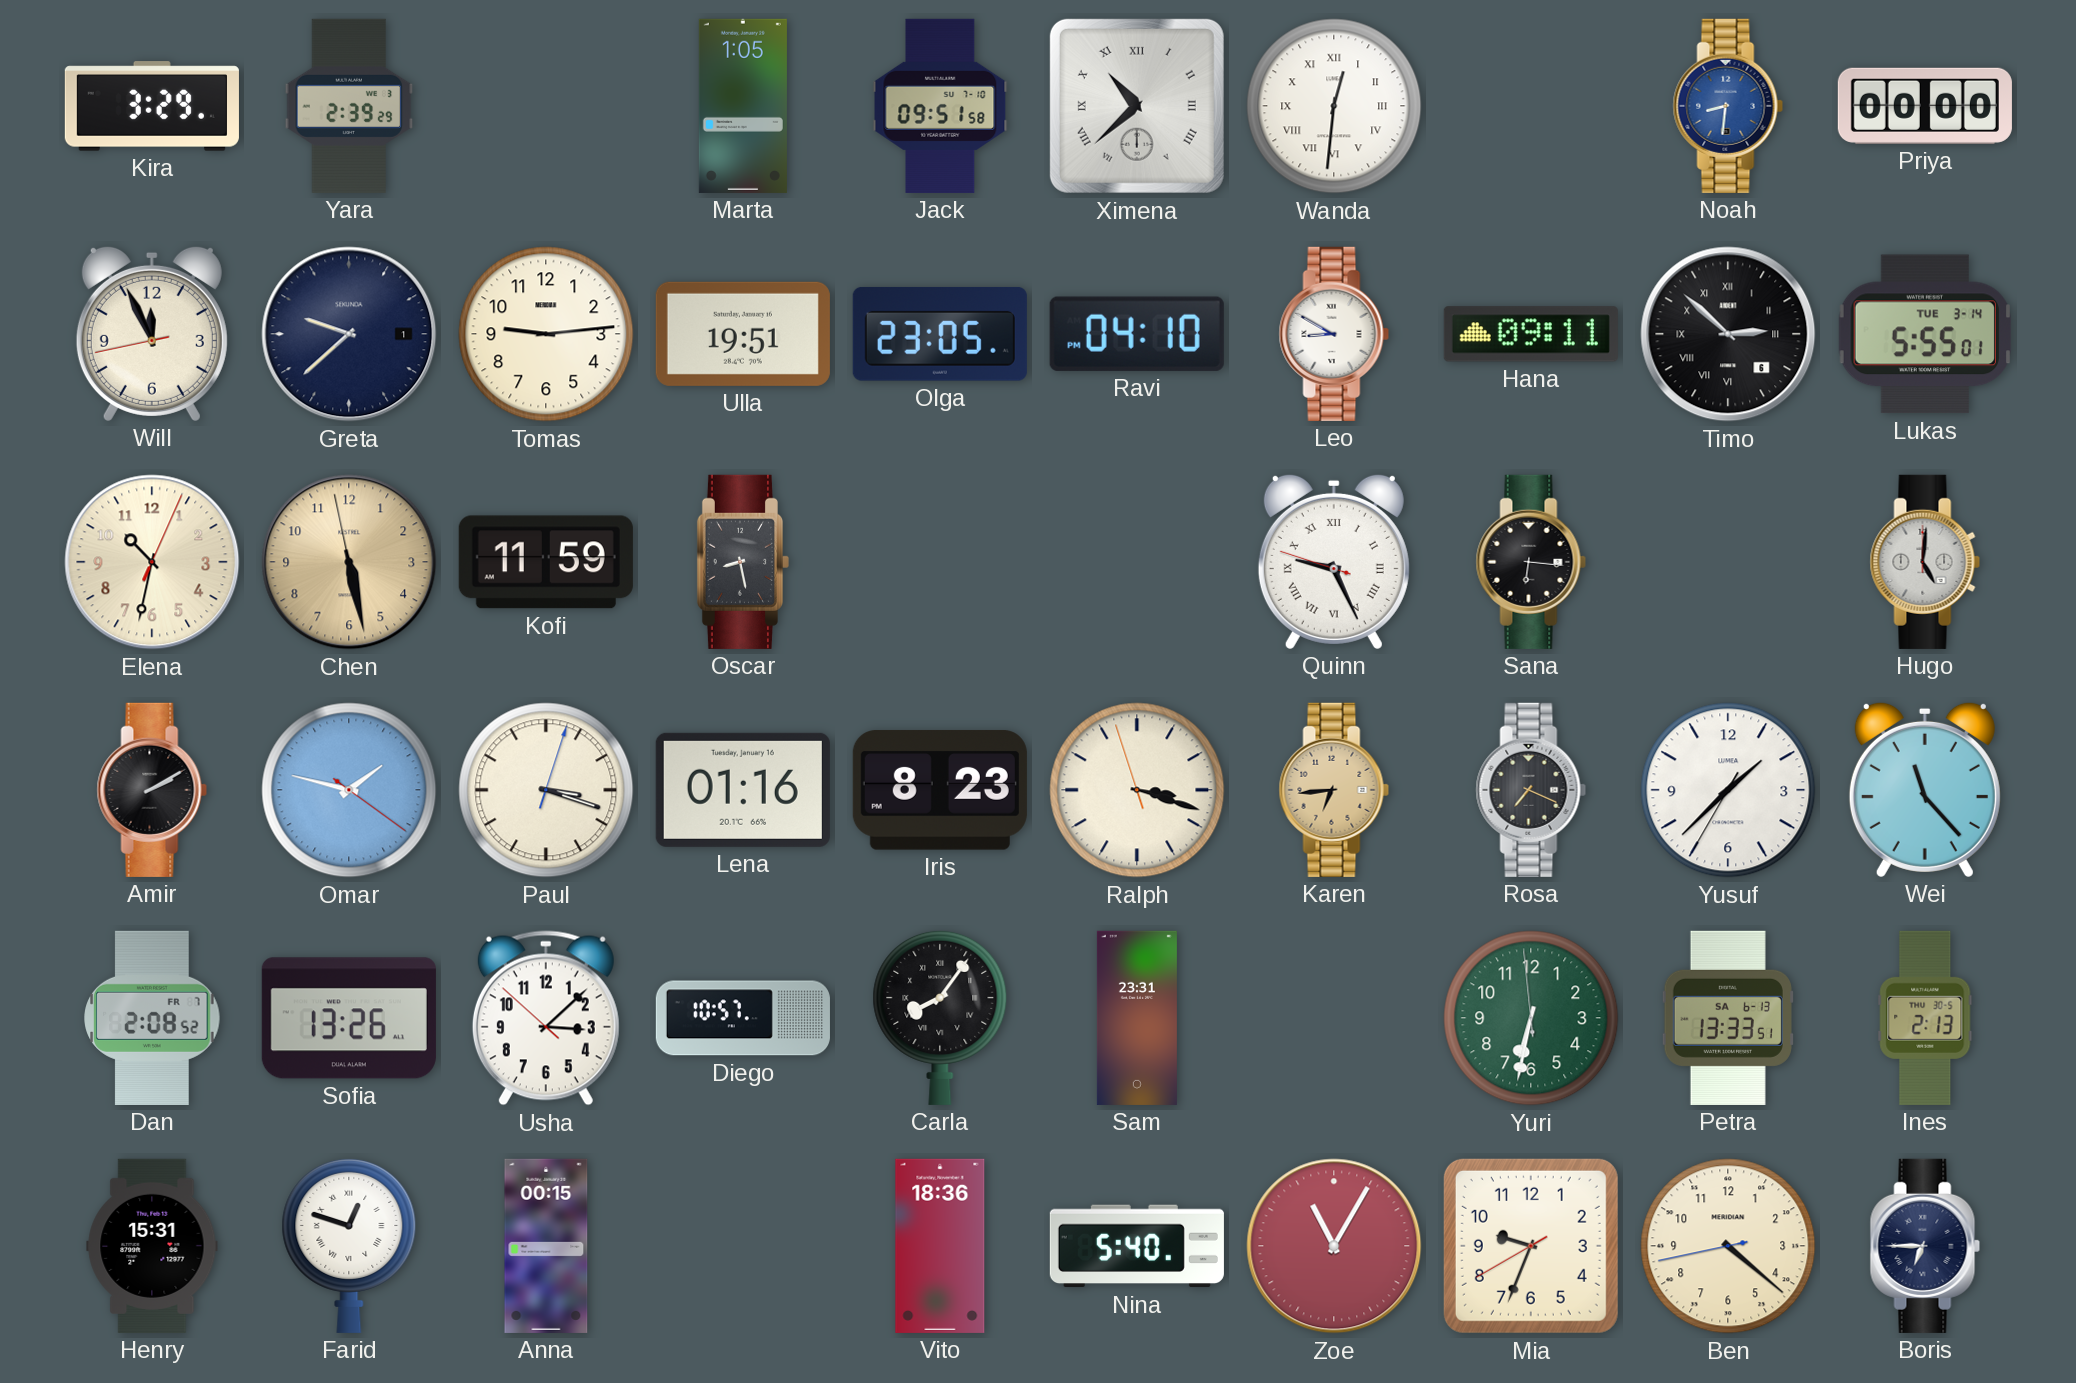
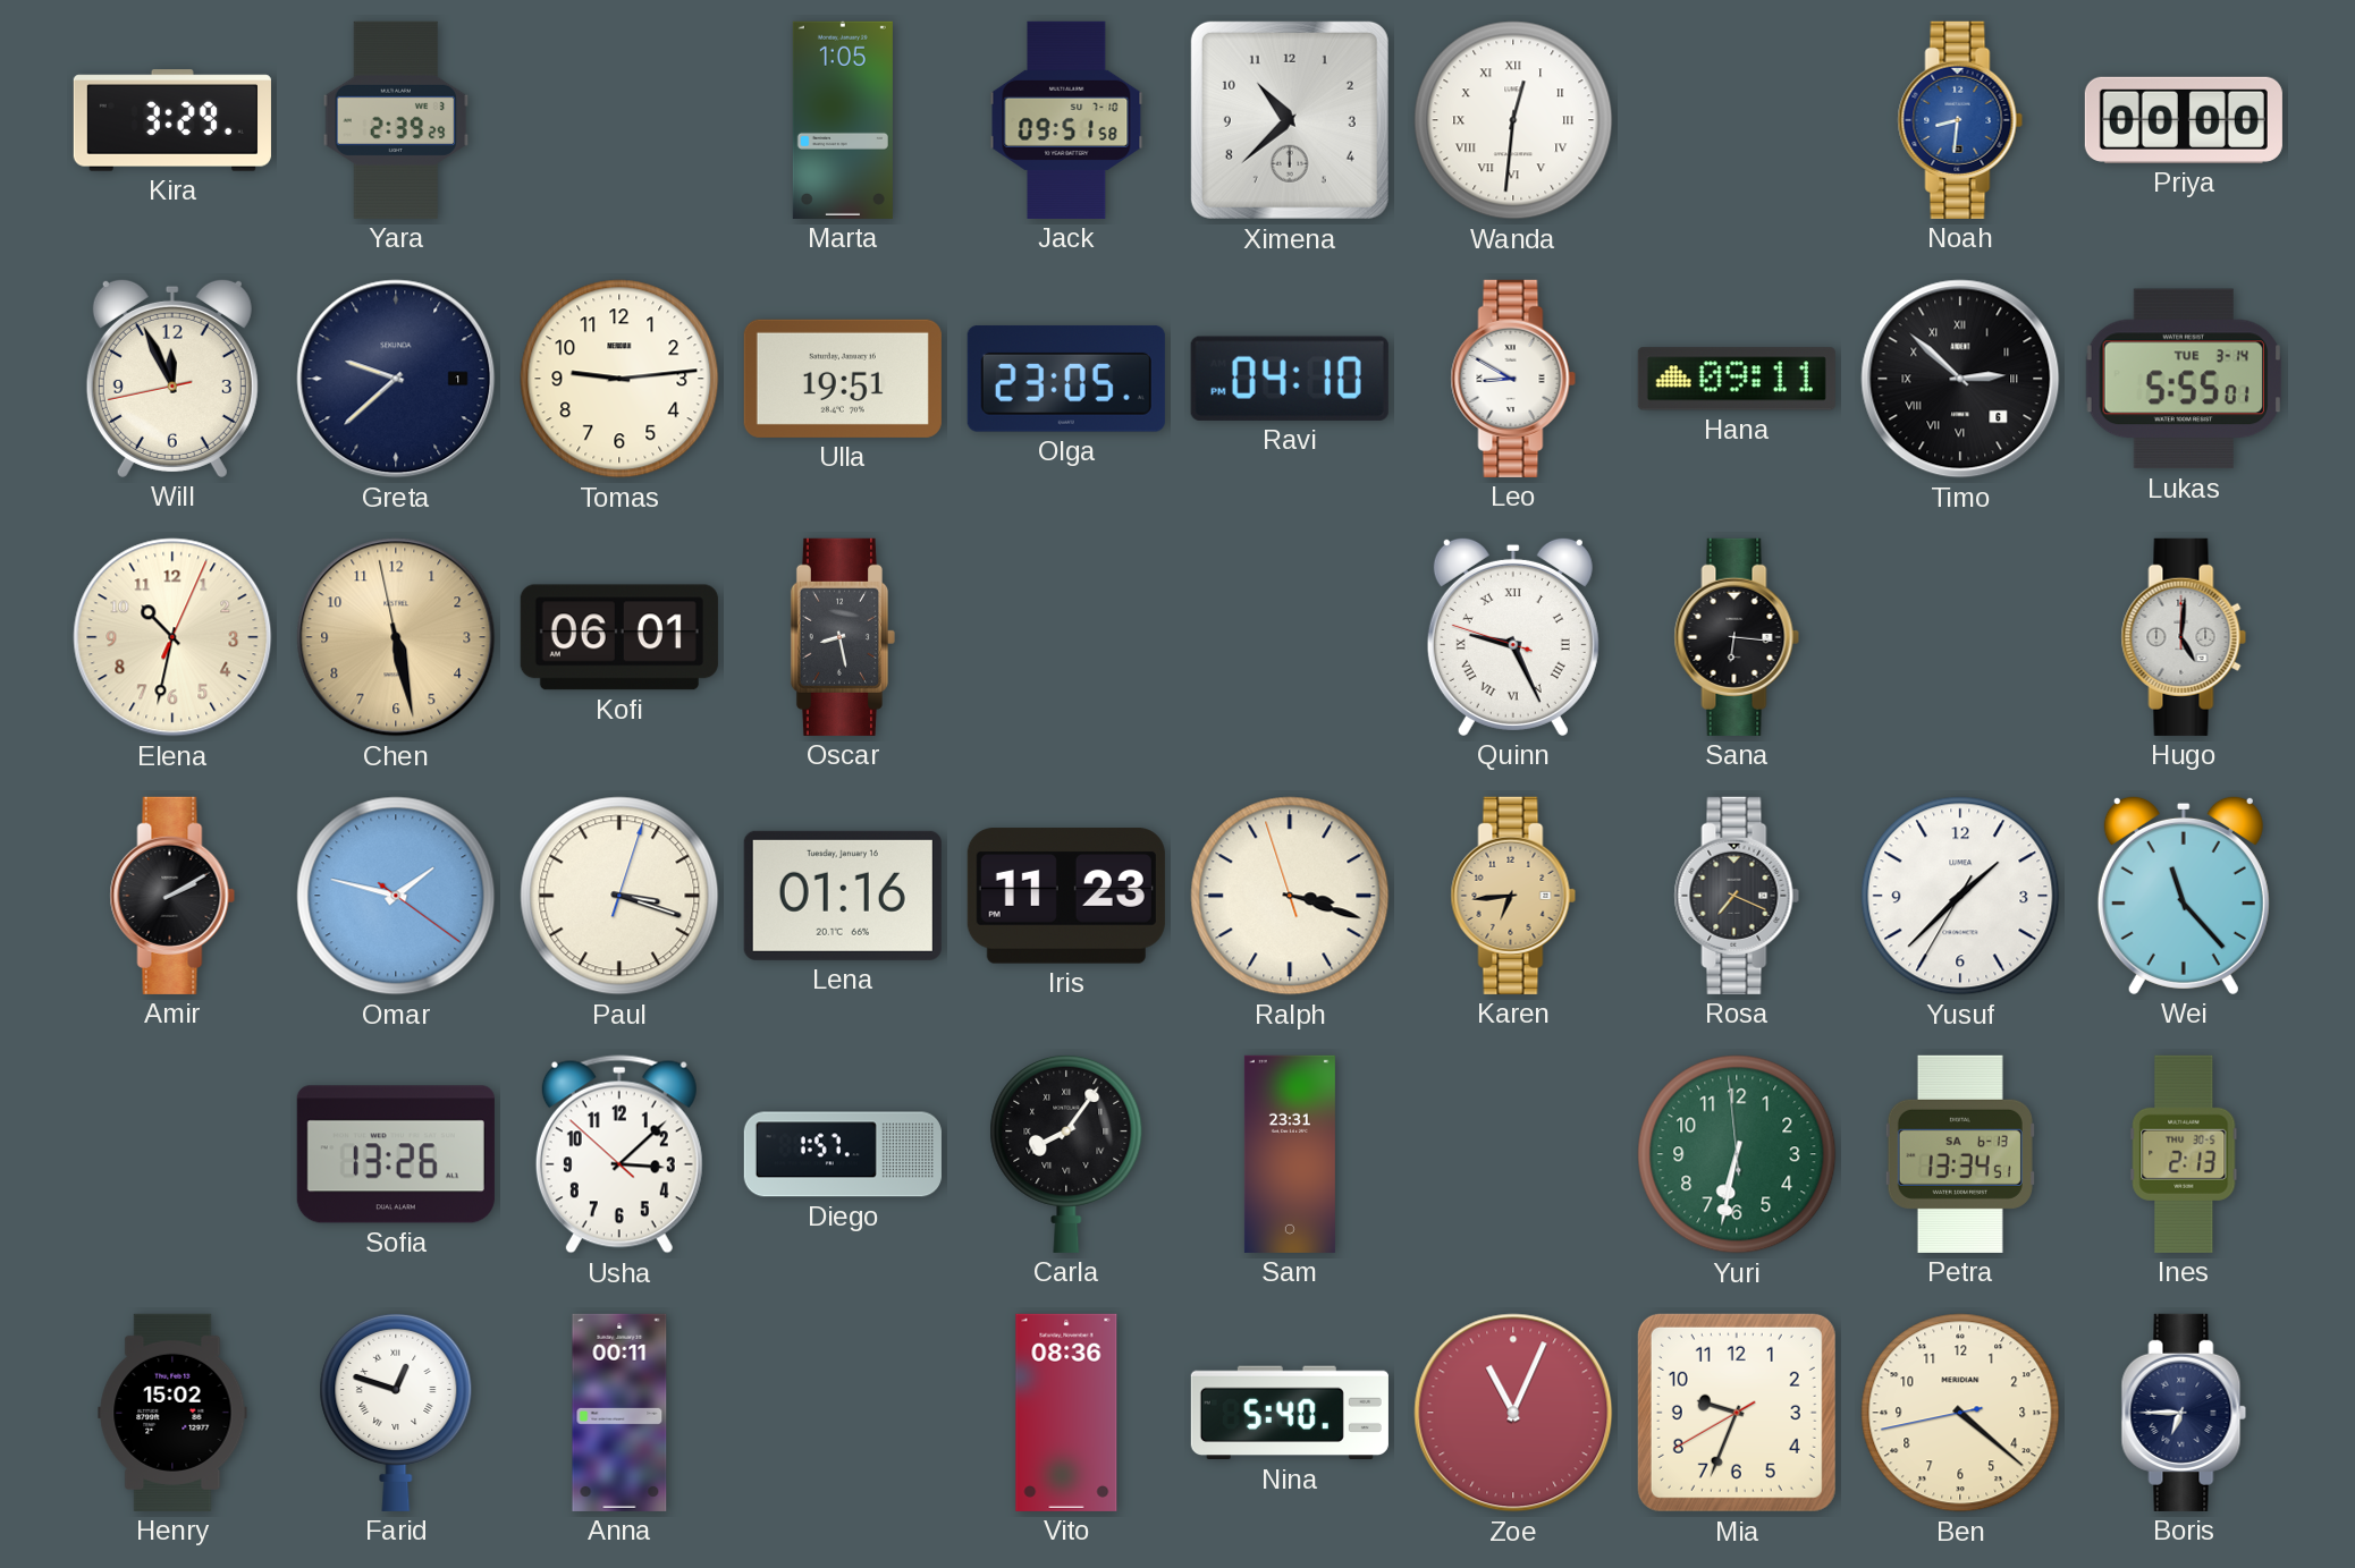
Ximena numerals: Roman -> Arabic (1290, 120)
Kofi: 11:59 -> 06:01 (619, 637)
Iris: 8:23 -> 11:23 (1066, 896)
Dan: 2:08 -> none (152, 1018)
Diego: 10:57 -> 1:57 (843, 1154)
Petra: 13:33 -> 13:34 (1960, 1154)
Henry: 15:31 -> 15:02 (172, 1413)
Anna: 00:15 -> 00:11 (619, 1413)
Vito: 18:36 -> 08:36 (1066, 1413)
Zoe: 11:05 -> 11:04 (1513, 1413)
